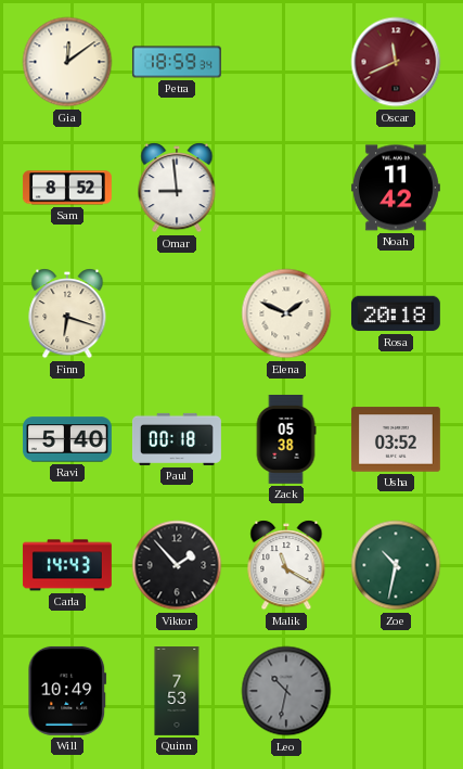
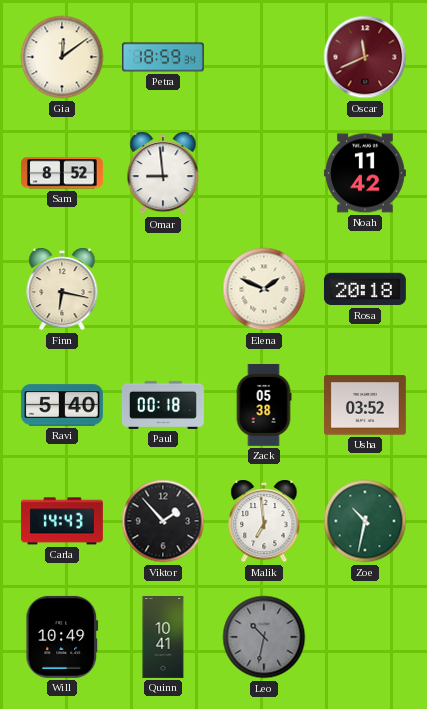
Finn: 6:18 -> 6:17 (62, 289)
Malik: 11:20 -> 6:59 (264, 521)
Quinn: 7:53 -> 10:41 (163, 638)
